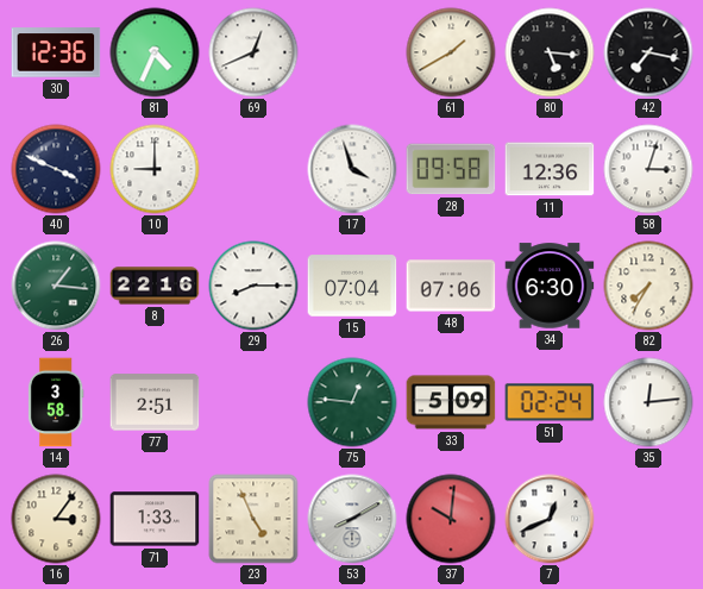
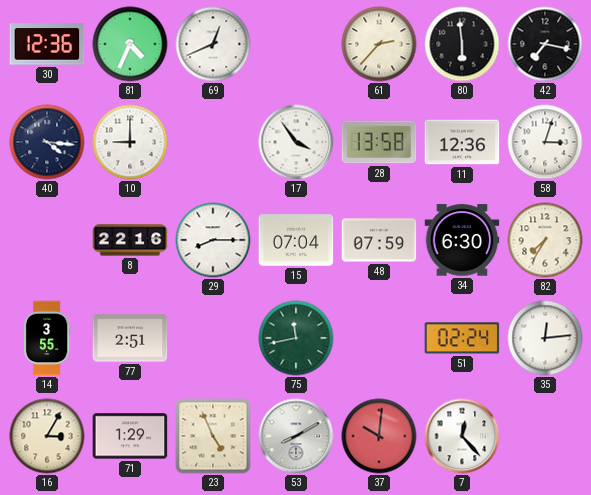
61: 1:40 -> 2:37 (379, 44)
80: 5:16 -> 5:59 (462, 44)
40: 3:49 -> 4:16 (47, 142)
17: 3:57 -> 3:54 (296, 142)
28: 09:58 -> 13:58 (379, 142)
26: 1:16 -> none (56, 286)
48: 07:06 -> 07:59 (379, 240)
14: 3:58 -> 3:55 (47, 338)
75: 12:46 -> 11:43 (296, 338)
33: 5:09 -> none (451, 402)
16: 3:06 -> 3:05 (47, 436)
71: 1:33 -> 1:29 (130, 436)
7: 12:41 -> 12:23 (462, 436)
